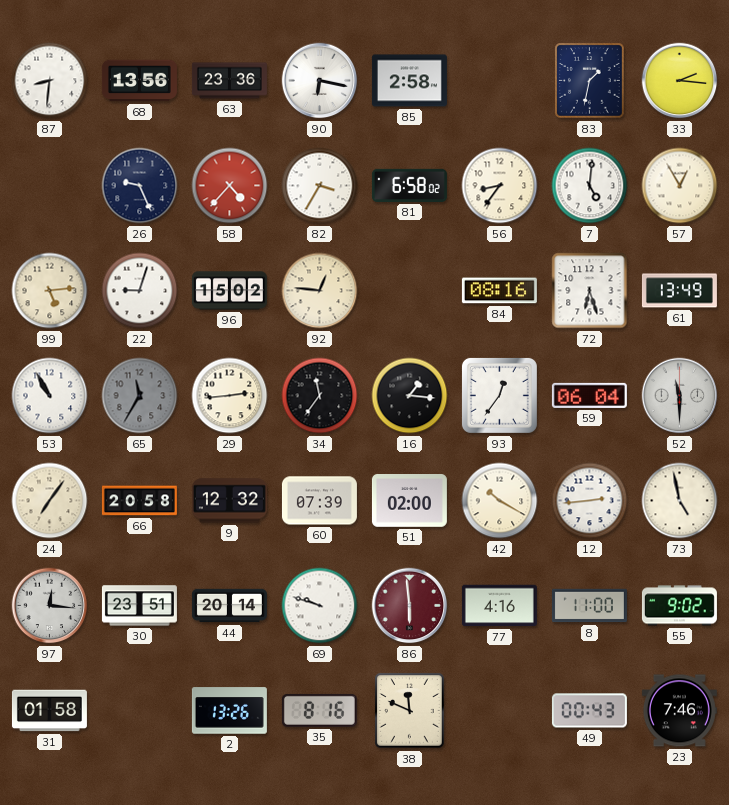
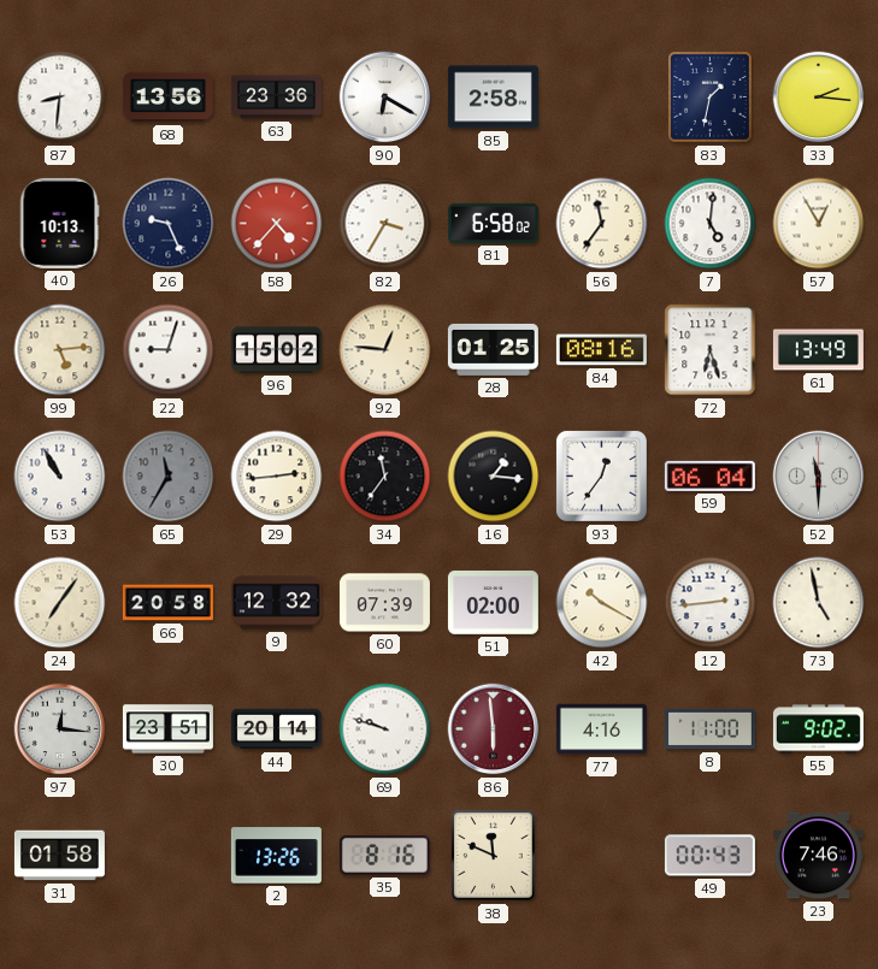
90: 6:17 -> 6:20 (385, 98)
40: none -> 10:13 (59, 223)
56: 8:36 -> 11:36 (602, 224)
28: none -> 01:25 (493, 349)
